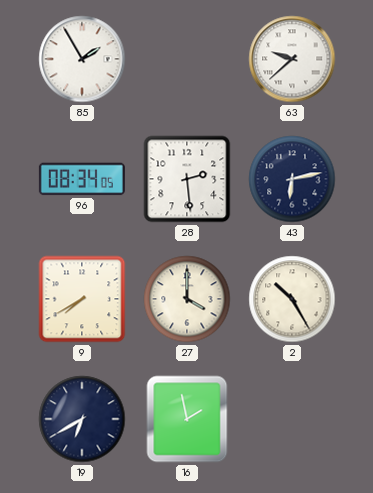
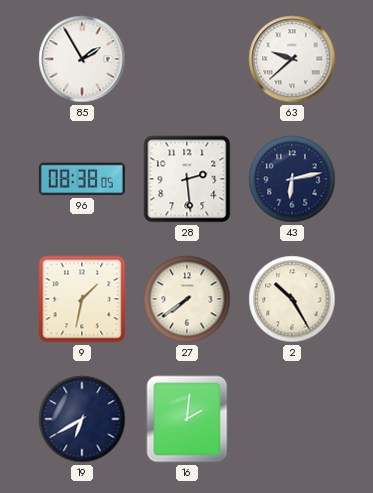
96: 08:34 -> 08:38 (82, 179)
9: 7:40 -> 1:32 (82, 299)
27: 4:00 -> 7:39 (187, 299)
16: 1:58 -> 2:01 (187, 419)
